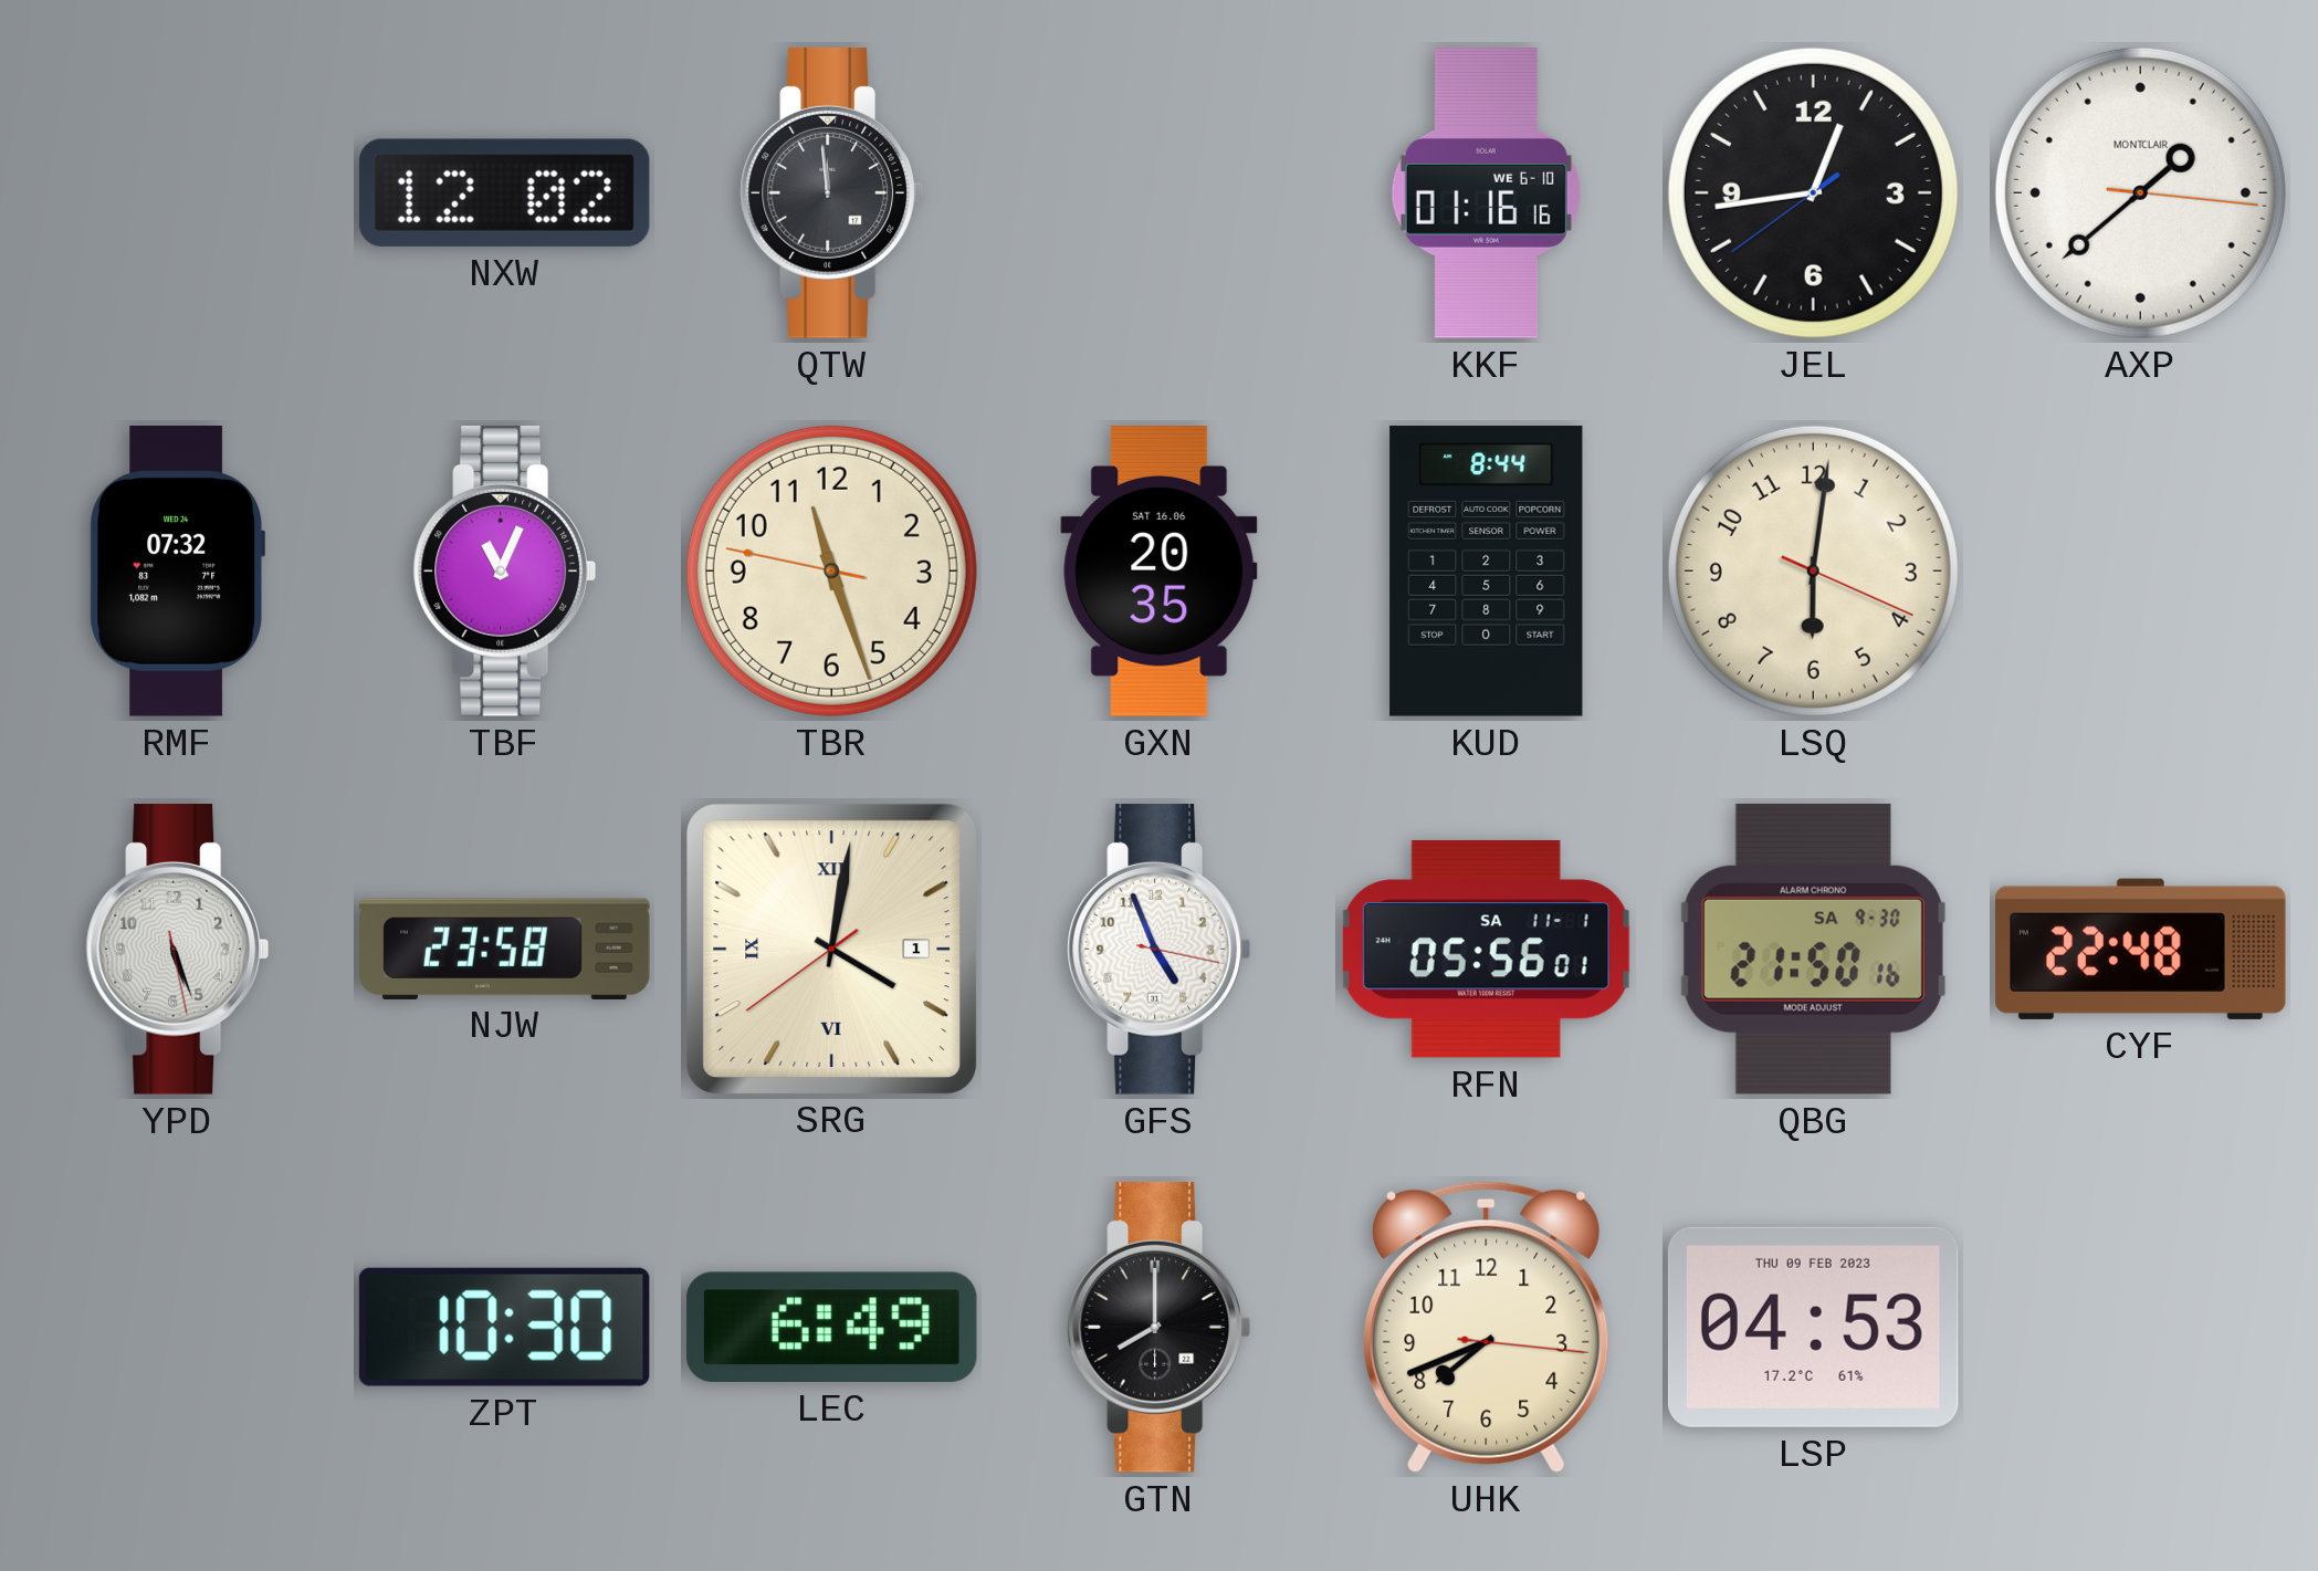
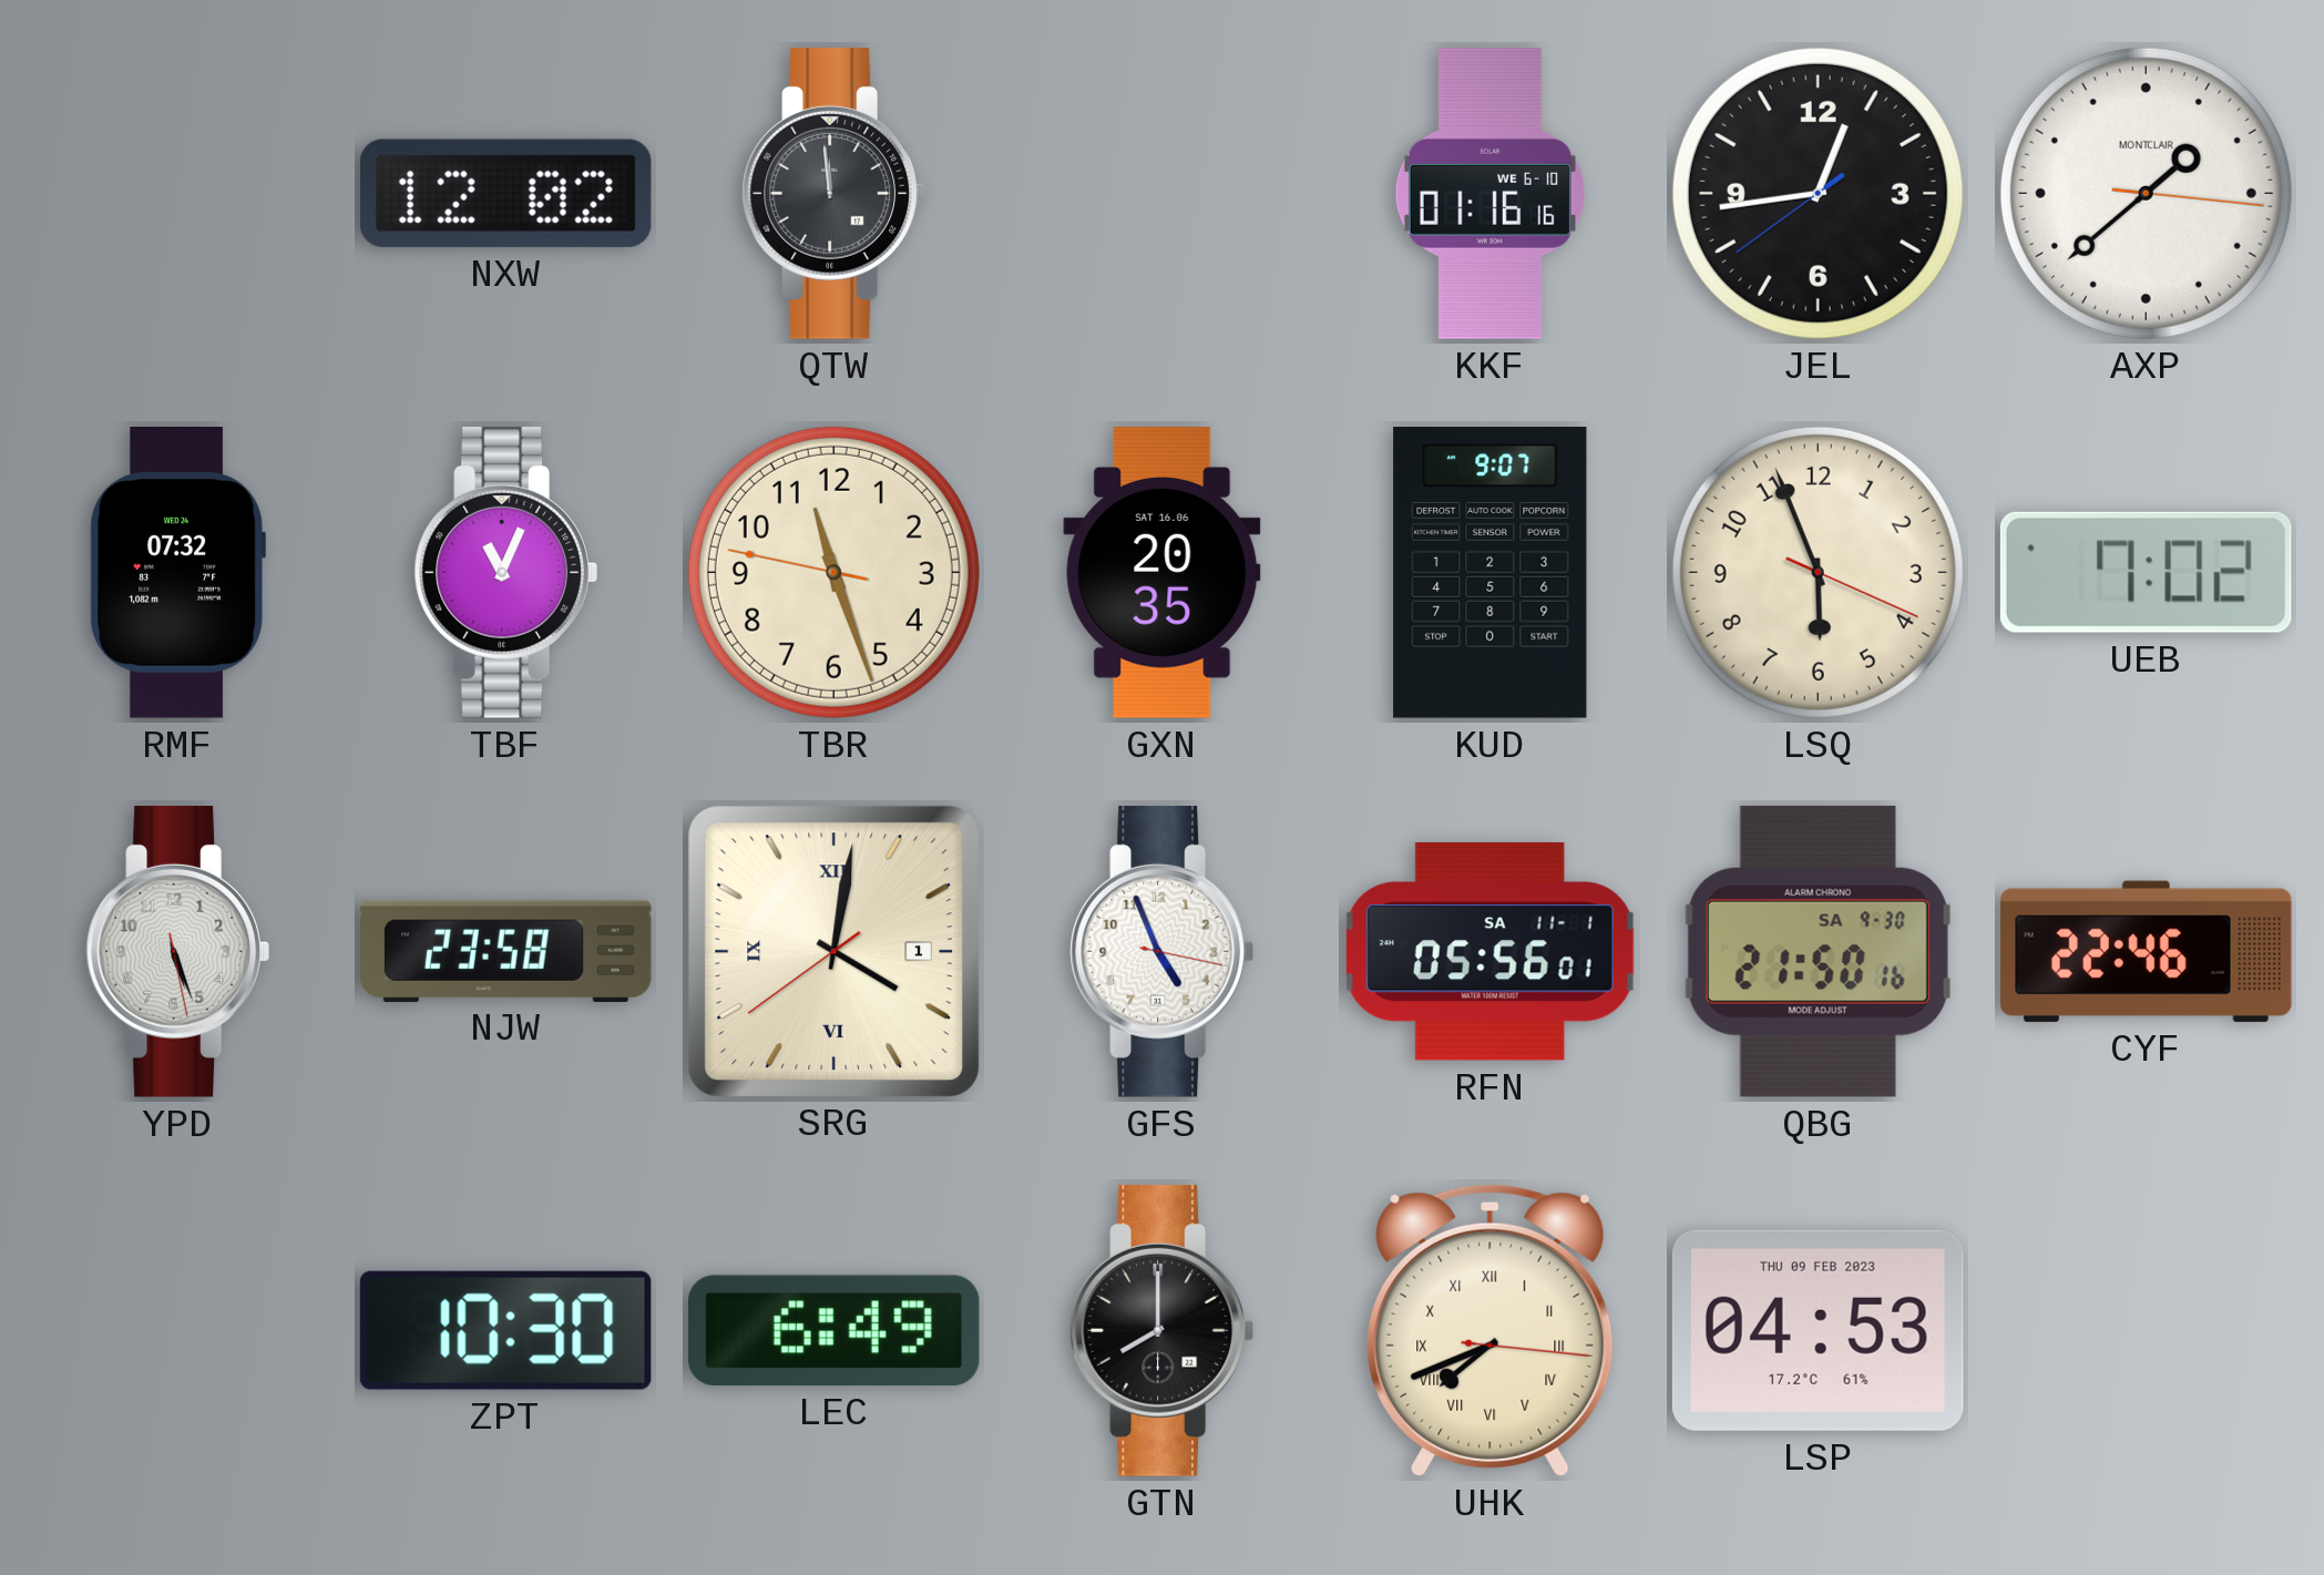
KUD: 8:44 -> 9:07 (1491, 573)
LSQ: 6:01 -> 5:56 (1818, 572)
UEB: none -> 7:02 (2146, 572)
CYF: 22:48 -> 22:46 (2146, 951)
UHK numerals: Arabic -> Roman (1491, 1330)
